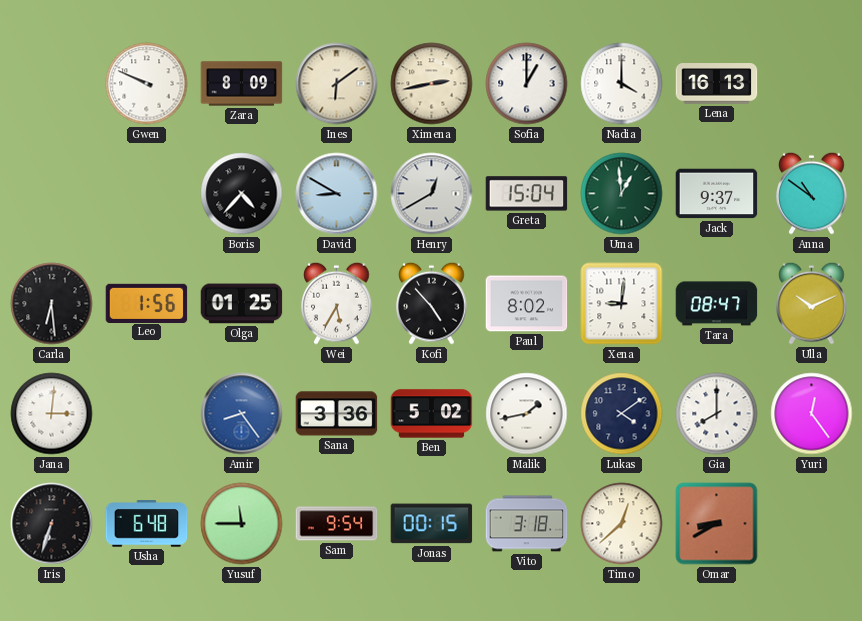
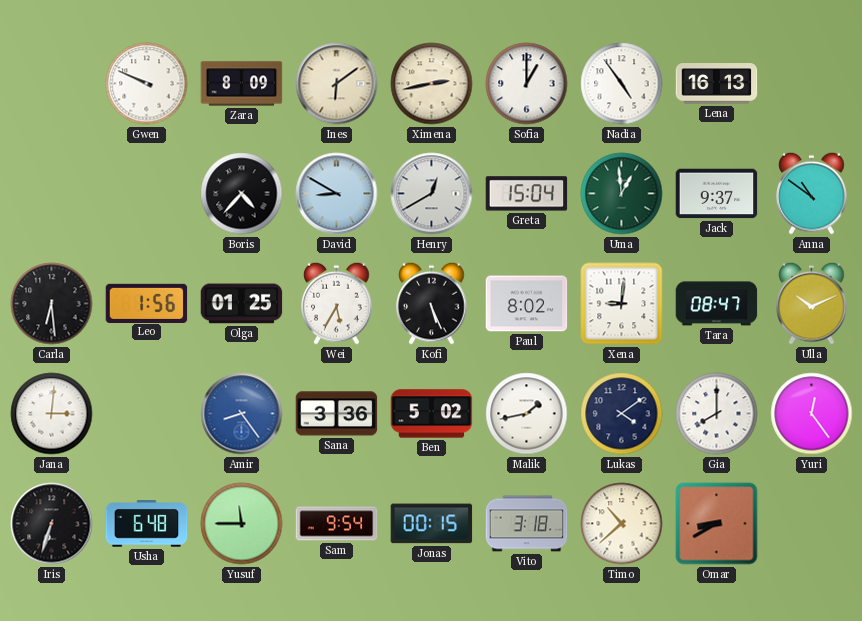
Nadia: 4:00 -> 4:54 (622, 84)
Kofi: 4:53 -> 5:26 (432, 303)
Timo: 12:38 -> 10:38 (622, 524)
